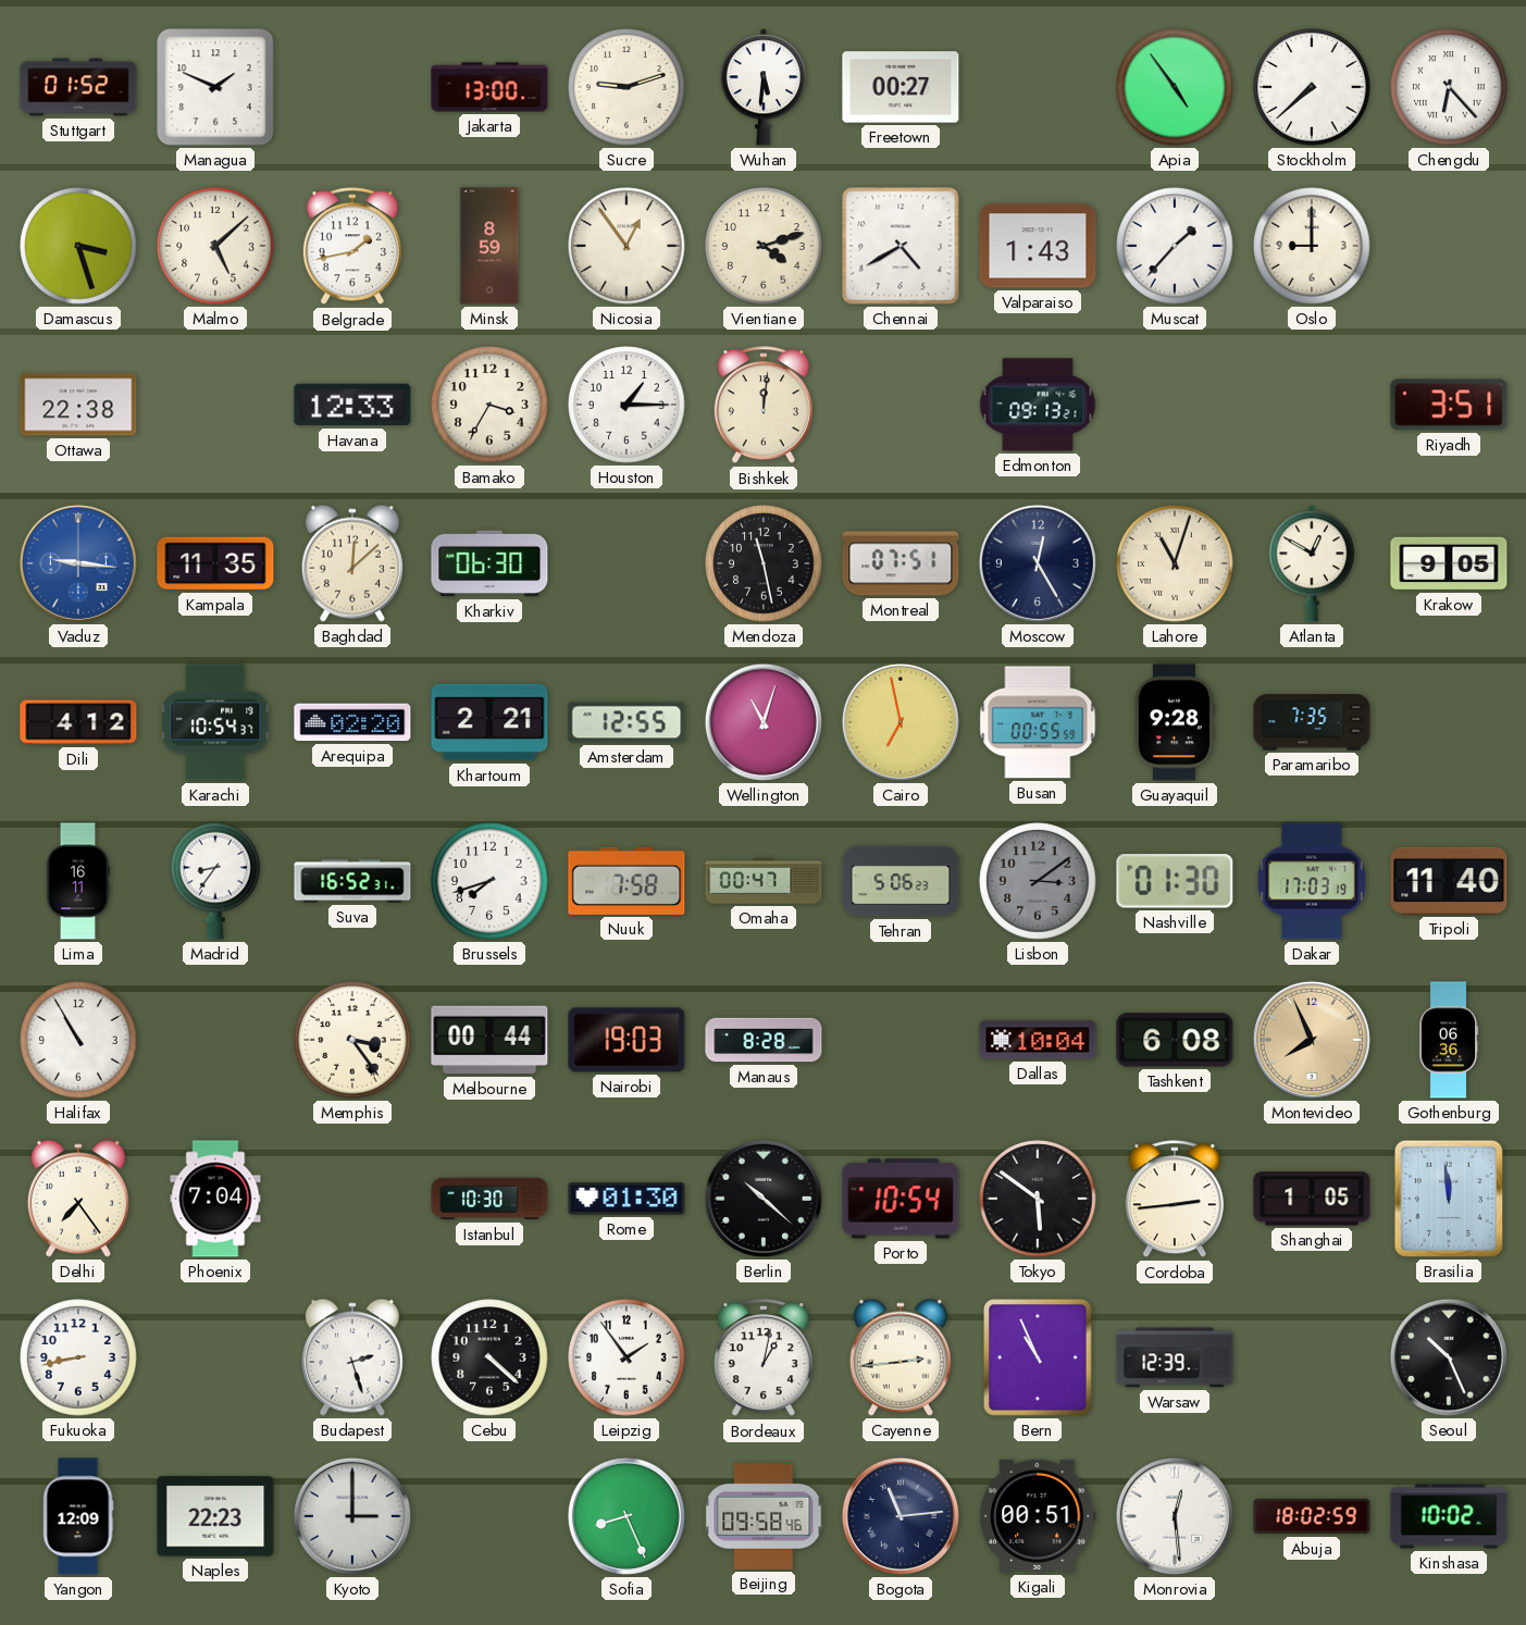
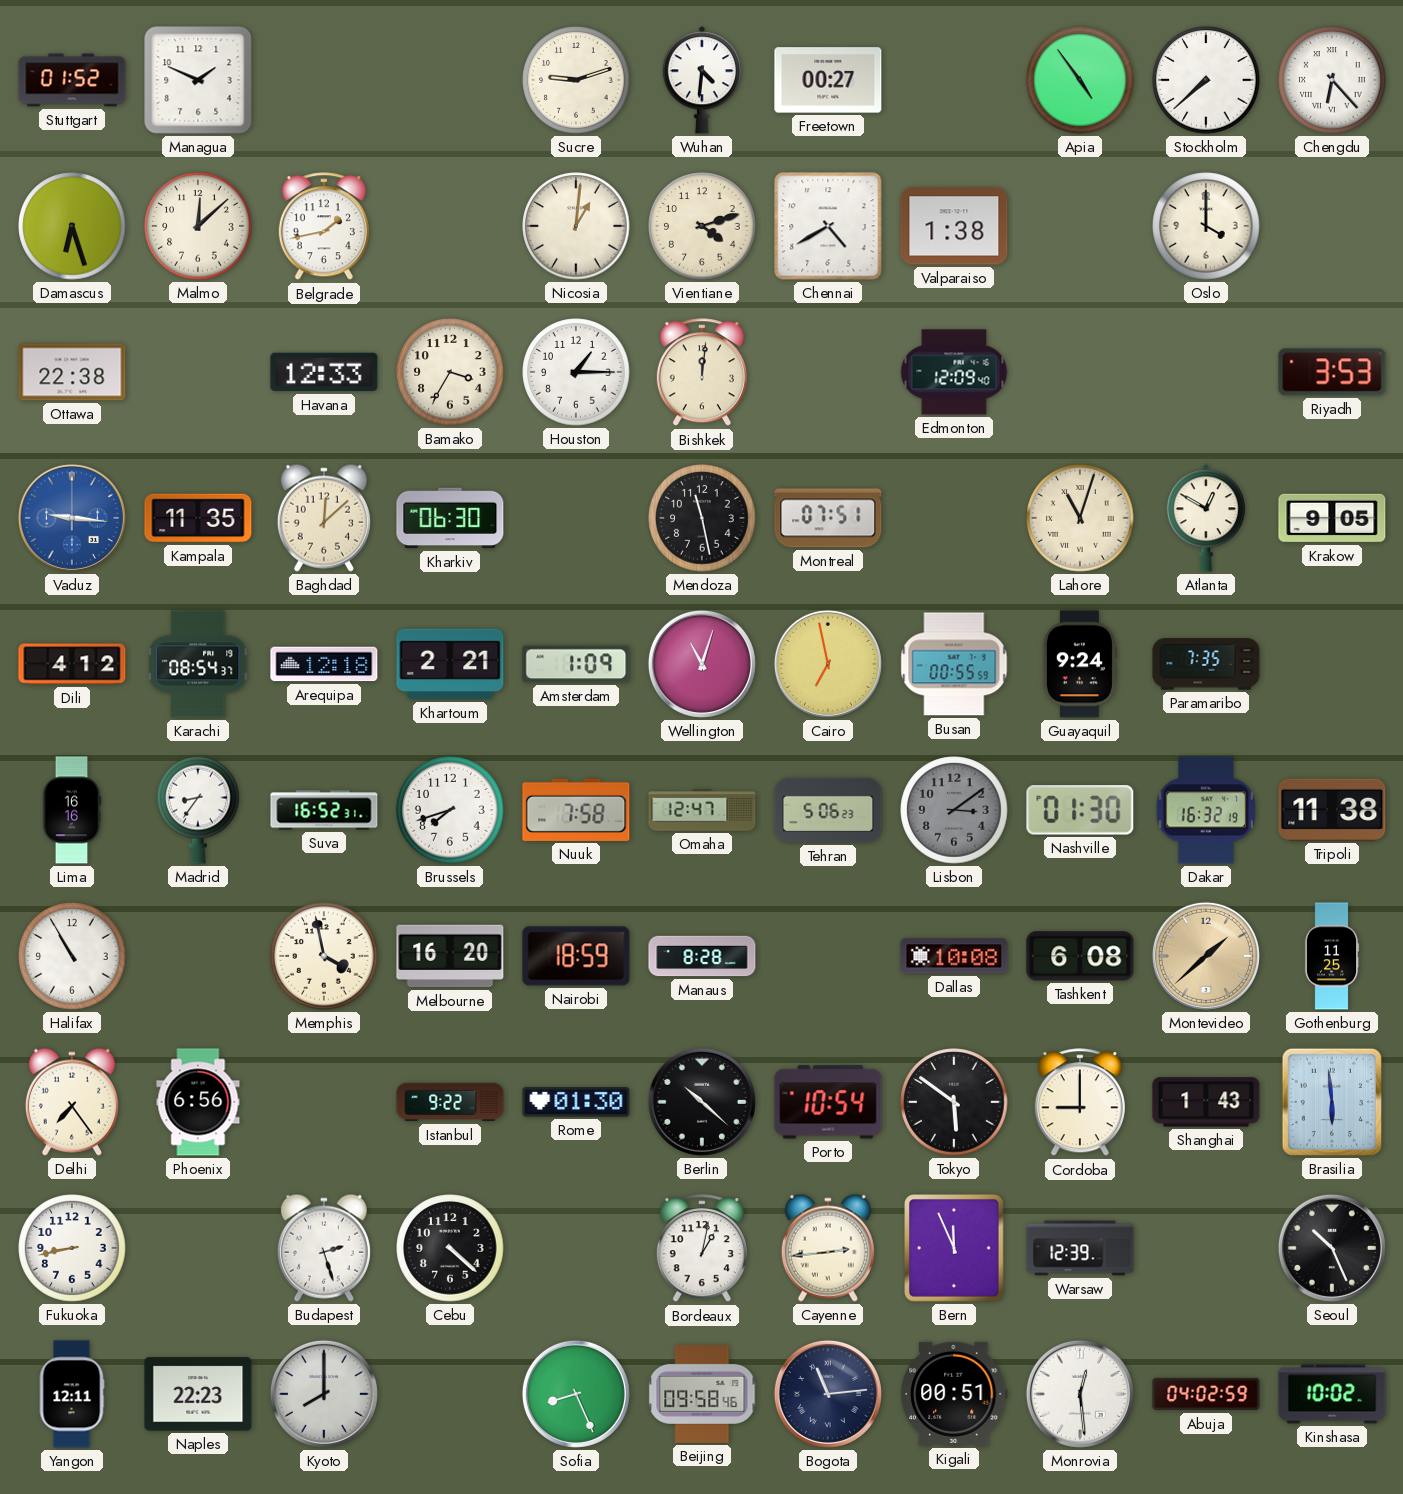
Jakarta: 13:00 -> none (489, 87)
Wuhan: 5:31 -> 4:31 (701, 80)
Damascus: 3:27 -> 6:27 (72, 226)
Malmo: 5:08 -> 12:08 (198, 226)
Minsk: 8:59 -> none (489, 246)
Nicosia: 12:54 -> 1:01 (576, 226)
Valparaiso: 1:43 -> 1:38 (954, 226)
Muscat: 1:37 -> none (1175, 246)
Oslo: 9:00 -> 4:00 (1206, 226)
Edmonton: 09:13 -> 12:09 (954, 372)
Riyadh: 3:51 -> 3:53 (1332, 372)
Moscow: 12:25 -> none (1038, 563)
Karachi: 10:54 -> 08:54 (199, 664)
Arequipa: 02:20 -> 12:18 (324, 664)
Amsterdam: 12:55 -> 1:09 (576, 664)
Guayaquil: 9:28 -> 9:24 (1080, 664)
Lima: 16:11 -> 16:16 (72, 810)
Omaha: 00:47 -> 12:47 (702, 810)
Dakar: 17:03 -> 16:32 (1206, 810)
Tripoli: 11:40 -> 11:38 (1332, 810)
Memphis: 3:24 -> 3:58 (324, 956)
Melbourne: 00:44 -> 16:20 (450, 956)
Nairobi: 19:03 -> 18:59 (576, 956)
Dallas: 10:04 -> 10:08 (954, 956)
Montevideo: 7:56 -> 1:38 (1206, 956)
Gothenburg: 06:36 -> 11:25 (1332, 956)
Phoenix: 7:04 -> 6:56 (198, 1102)
Istanbul: 10:30 -> 9:22 (450, 1102)
Cordoba: 2:44 -> 9:00 (1080, 1103)
Shanghai: 1:05 -> 1:43 (1206, 1102)
Brasilia: 11:59 -> 5:59 (1332, 1102)
Leipzig: 1:54 -> none (626, 1357)
Bern: 10:56 -> 11:56 (955, 1249)
Yangon: 12:09 -> 12:11 (72, 1394)
Kyoto: 3:00 -> 8:00 (324, 1394)
Abuja: 18:02 -> 04:02 (1206, 1394)
